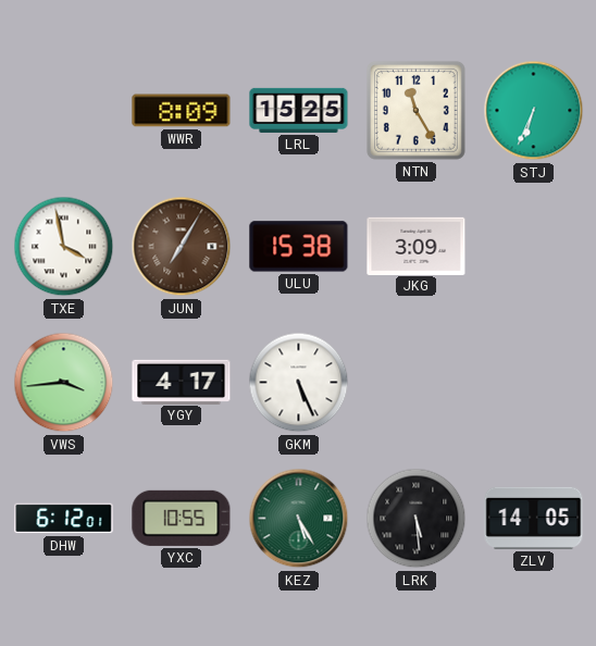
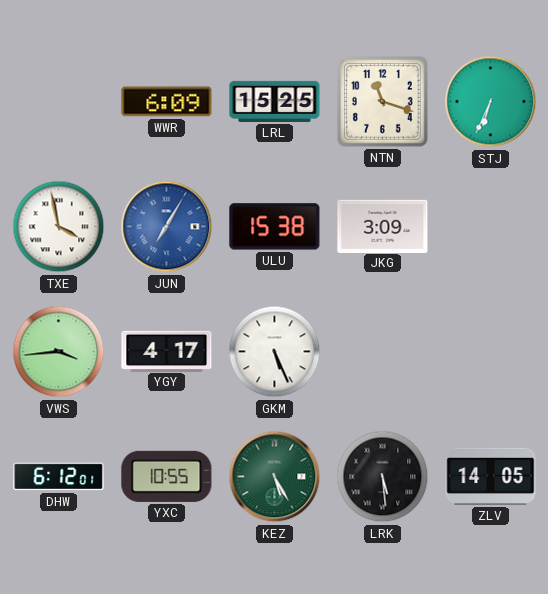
WWR: 8:09 -> 6:09 (167, 102)
NTN: 11:25 -> 11:18 (382, 101)
JUN dial: brown -> blue (167, 227)
